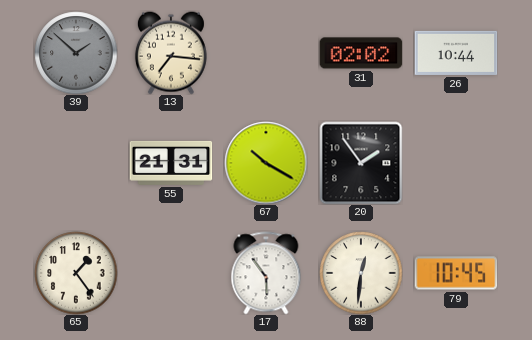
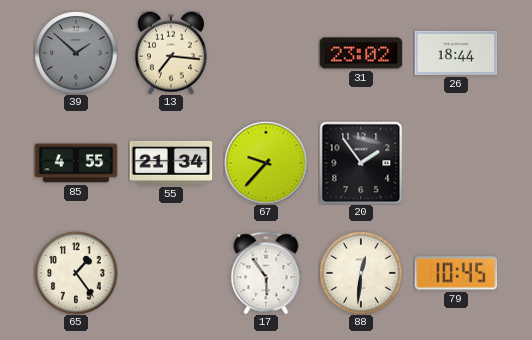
31: 02:02 -> 23:02 (361, 53)
26: 10:44 -> 18:44 (456, 53)
85: none -> 4:55 (76, 163)
55: 21:31 -> 21:34 (171, 163)
67: 10:20 -> 9:37 (266, 163)
